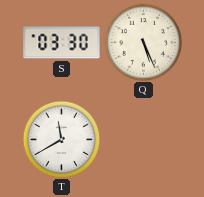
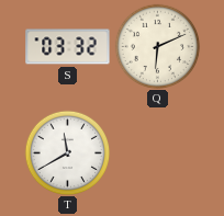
S: 03:30 -> 03:32 (68, 47)
Q: 5:26 -> 6:11 (157, 46)
